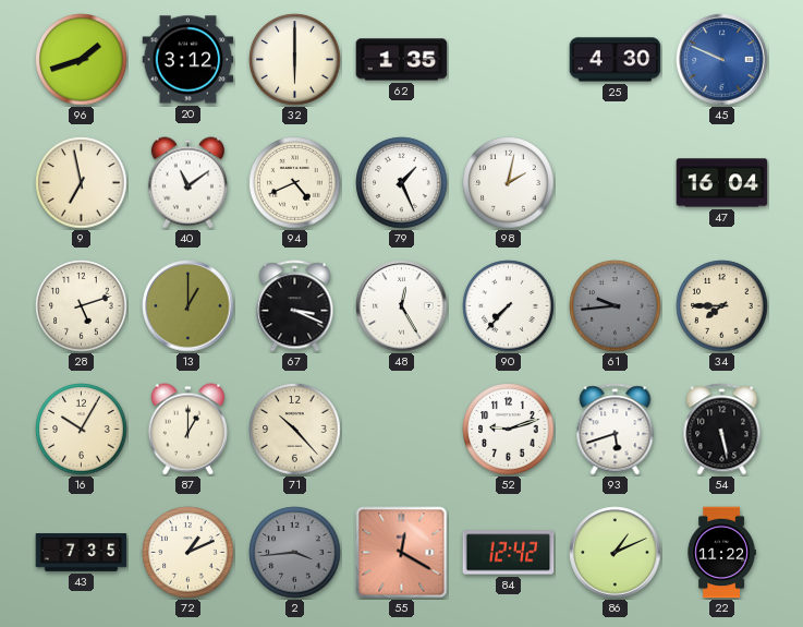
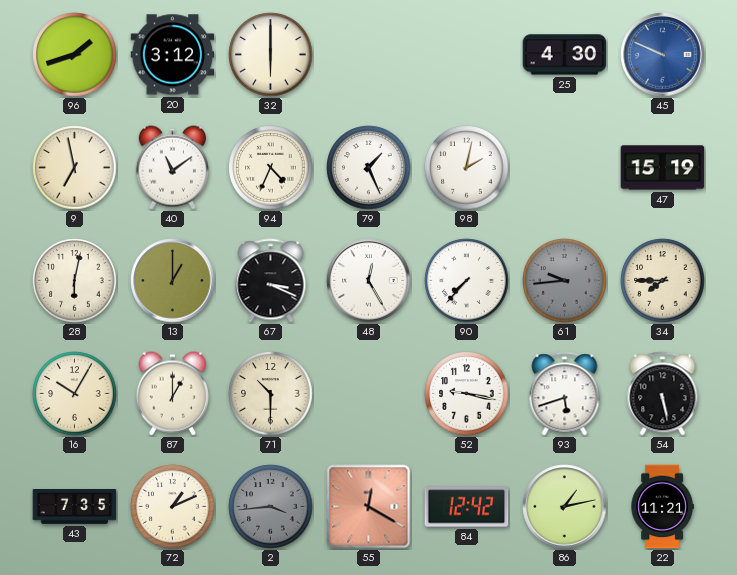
62: 1:35 -> none (402, 60)
94: 4:41 -> 4:34 (271, 168)
47: 16:04 -> 15:19 (663, 168)
28: 5:12 -> 6:02 (75, 281)
71: 10:23 -> 10:30 (271, 394)
52: 9:12 -> 9:17 (467, 394)
86: 1:11 -> 1:13 (565, 507)
22: 11:22 -> 11:21 (662, 507)
